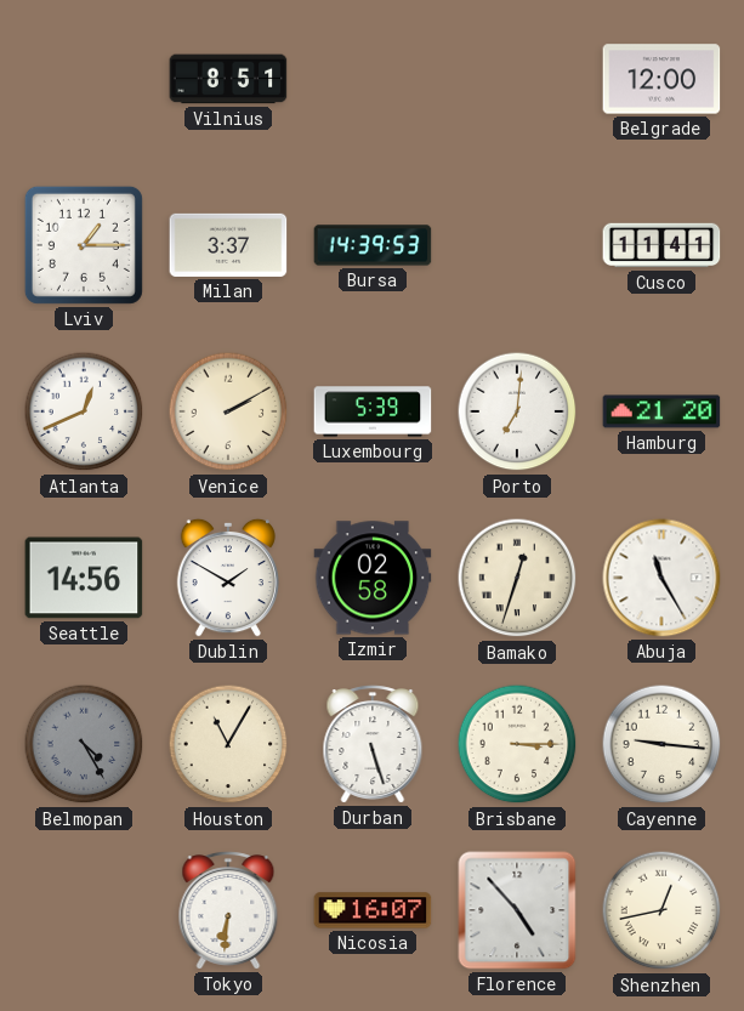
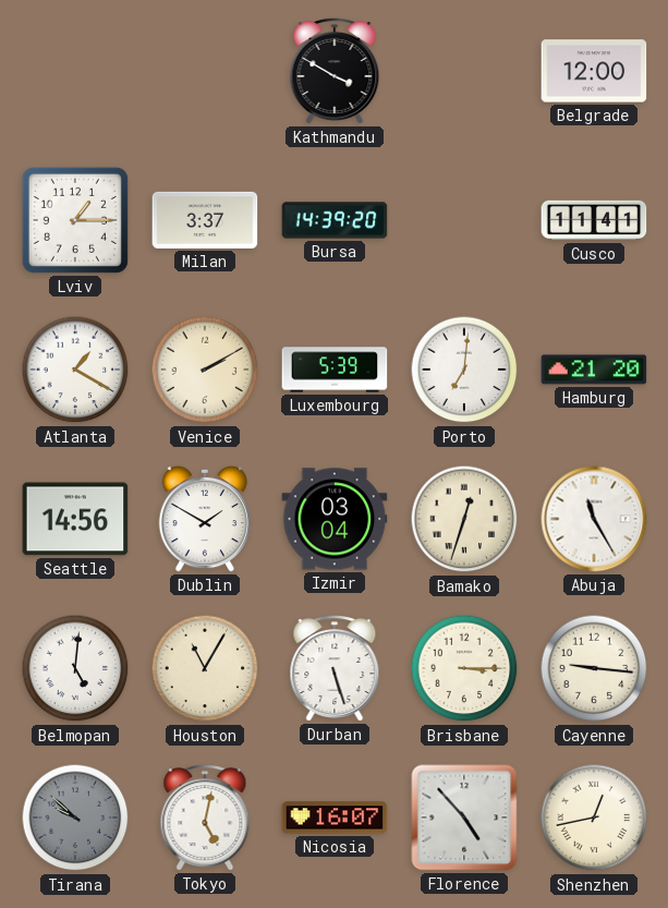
Vilnius: 8:51 -> none (228, 79)
Kathmandu: none -> 3:50 (335, 71)
Bursa: 14:39:53 -> 14:39:20 (335, 220)
Atlanta: 12:41 -> 1:20 (75, 370)
Izmir: 02:58 -> 03:04 (335, 519)
Belmopan: 4:25 -> 5:01 (75, 668)
Belmopan dial: grey -> white (75, 668)
Tirana: none -> 9:52 (75, 818)
Tokyo: 6:31 -> 5:02 (205, 818)
